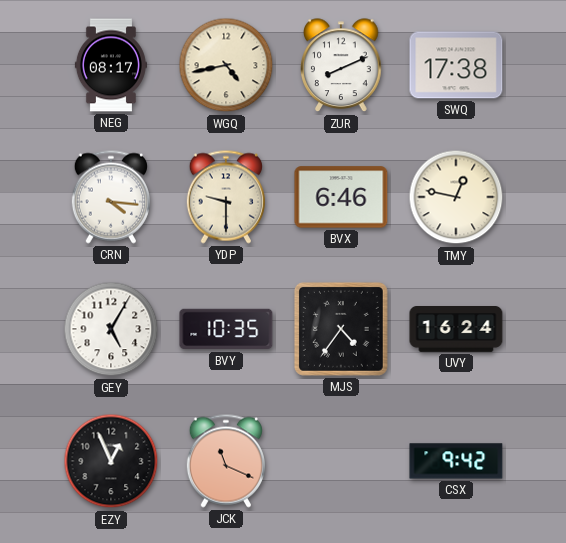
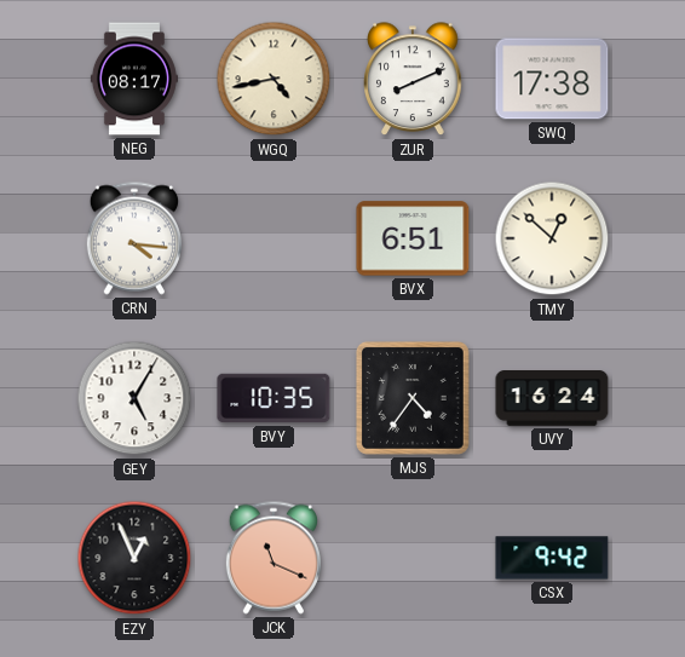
YDP: 9:30 -> none (226, 197)
BVX: 6:46 -> 6:51 (413, 238)
TMY: 12:47 -> 12:52 (552, 238)
